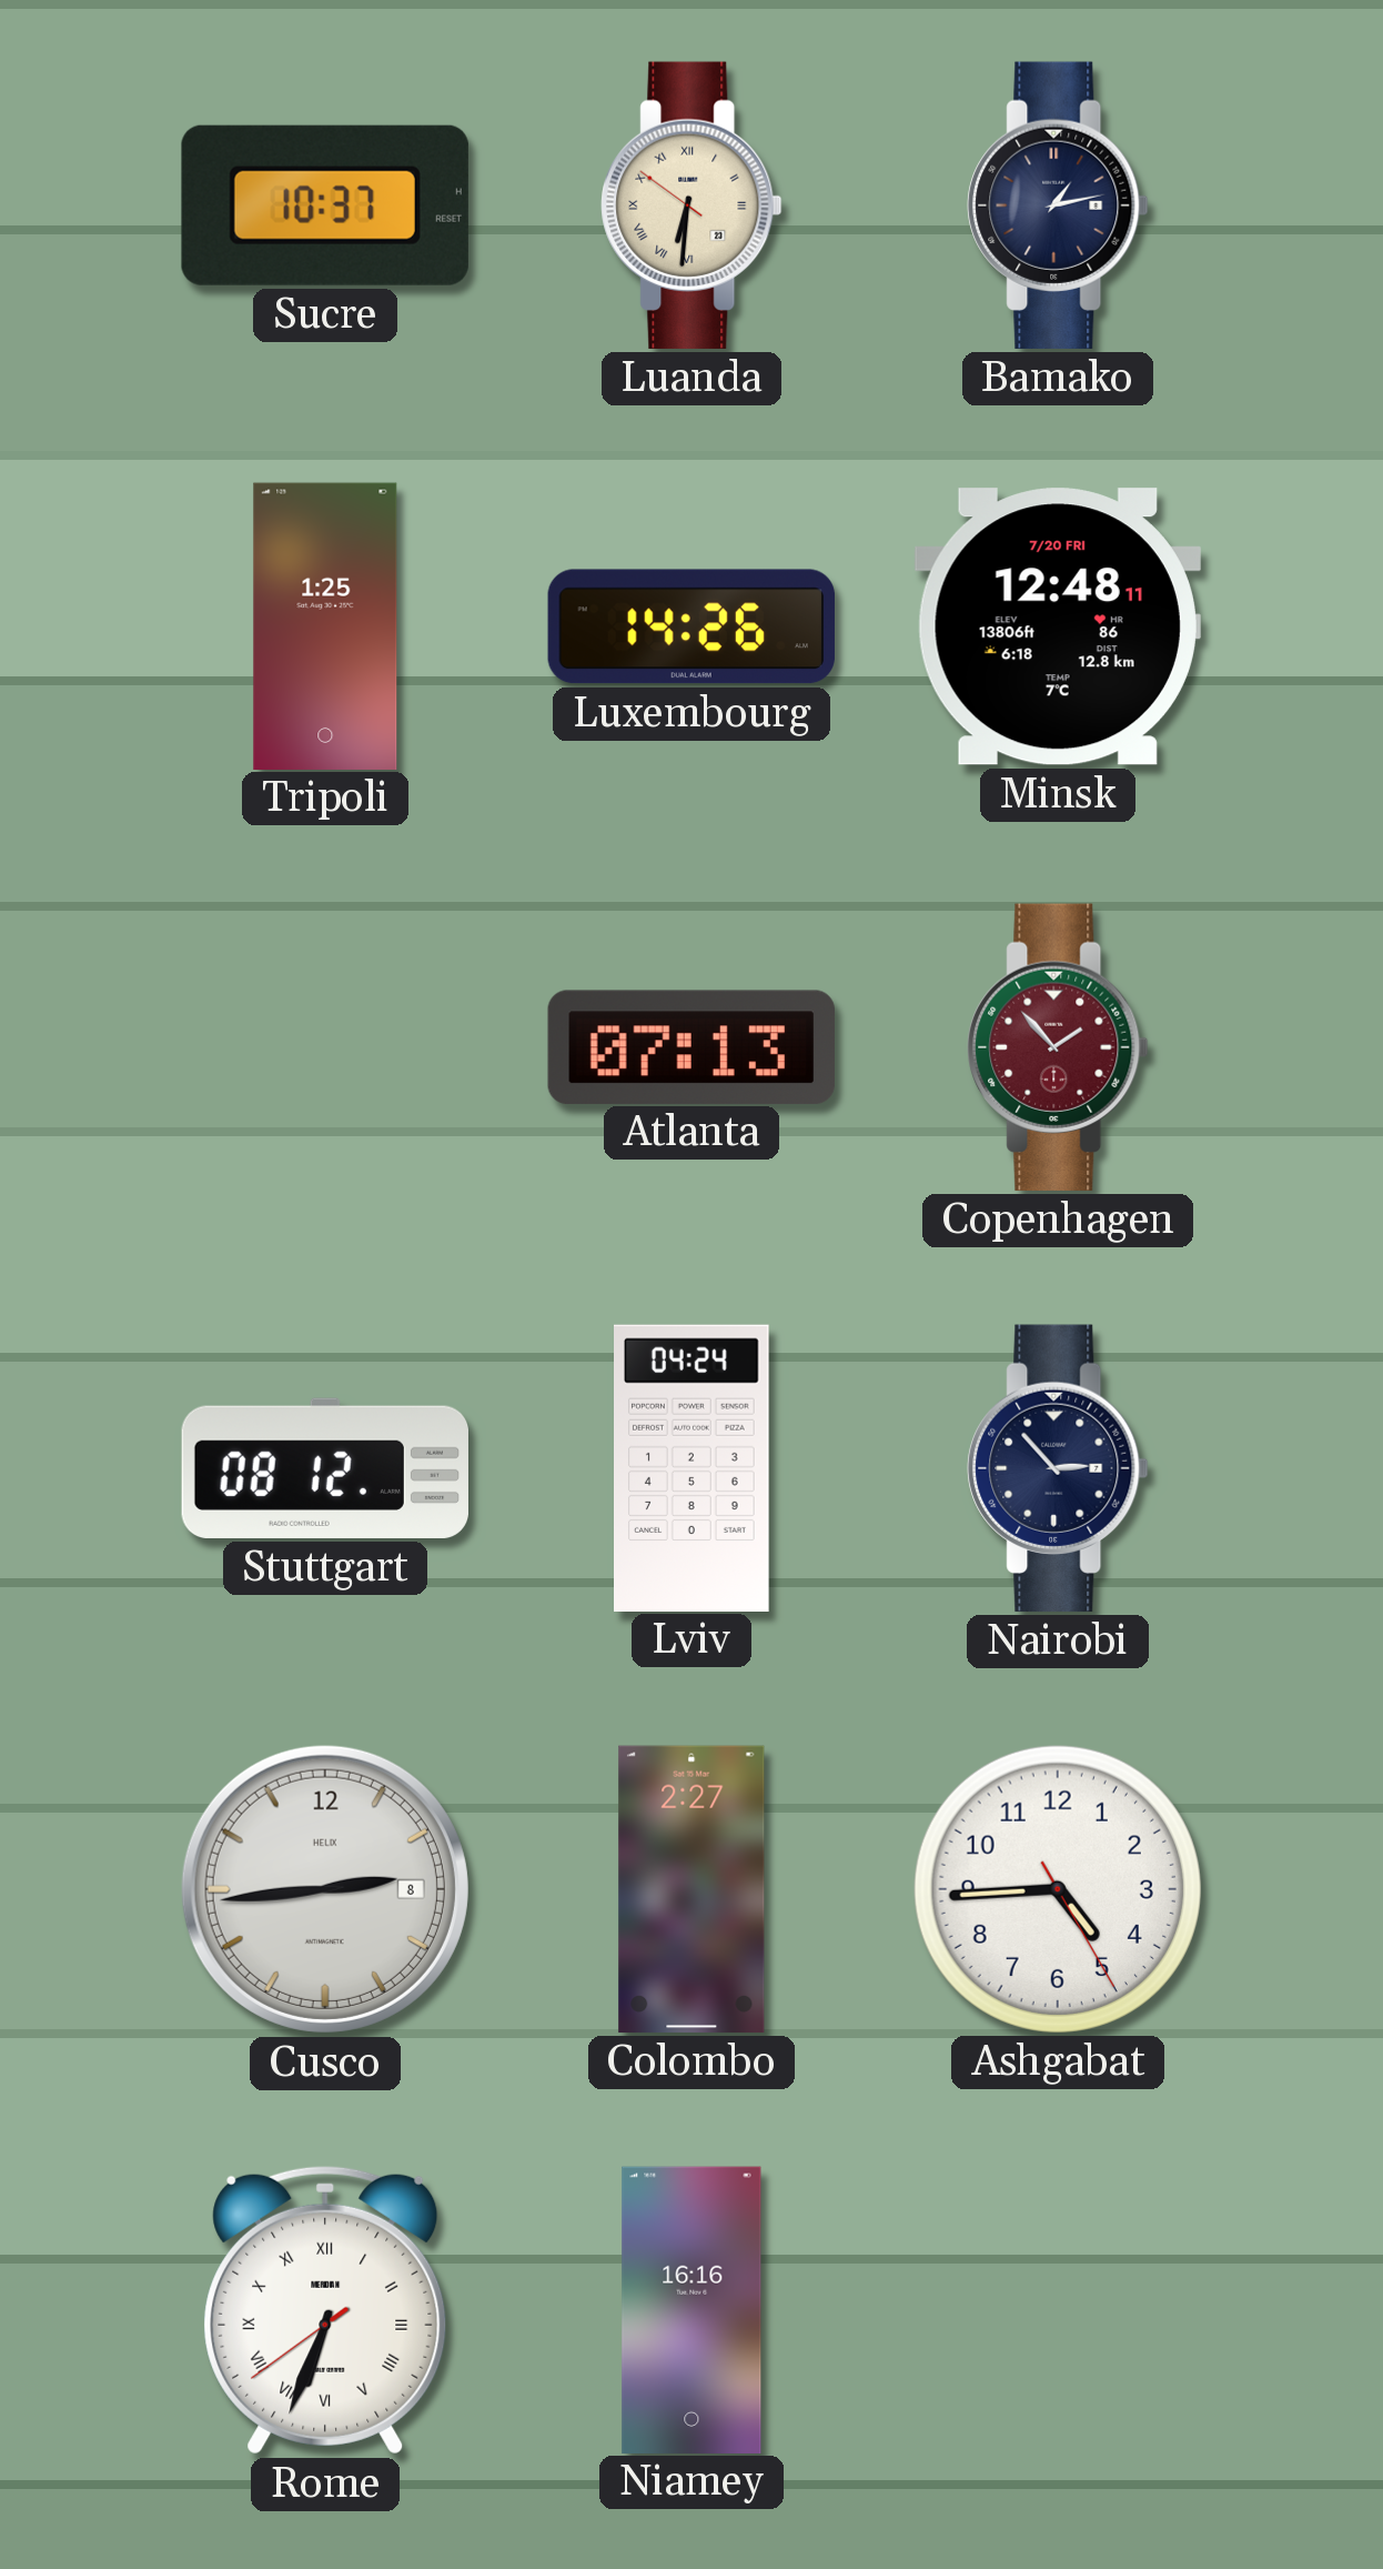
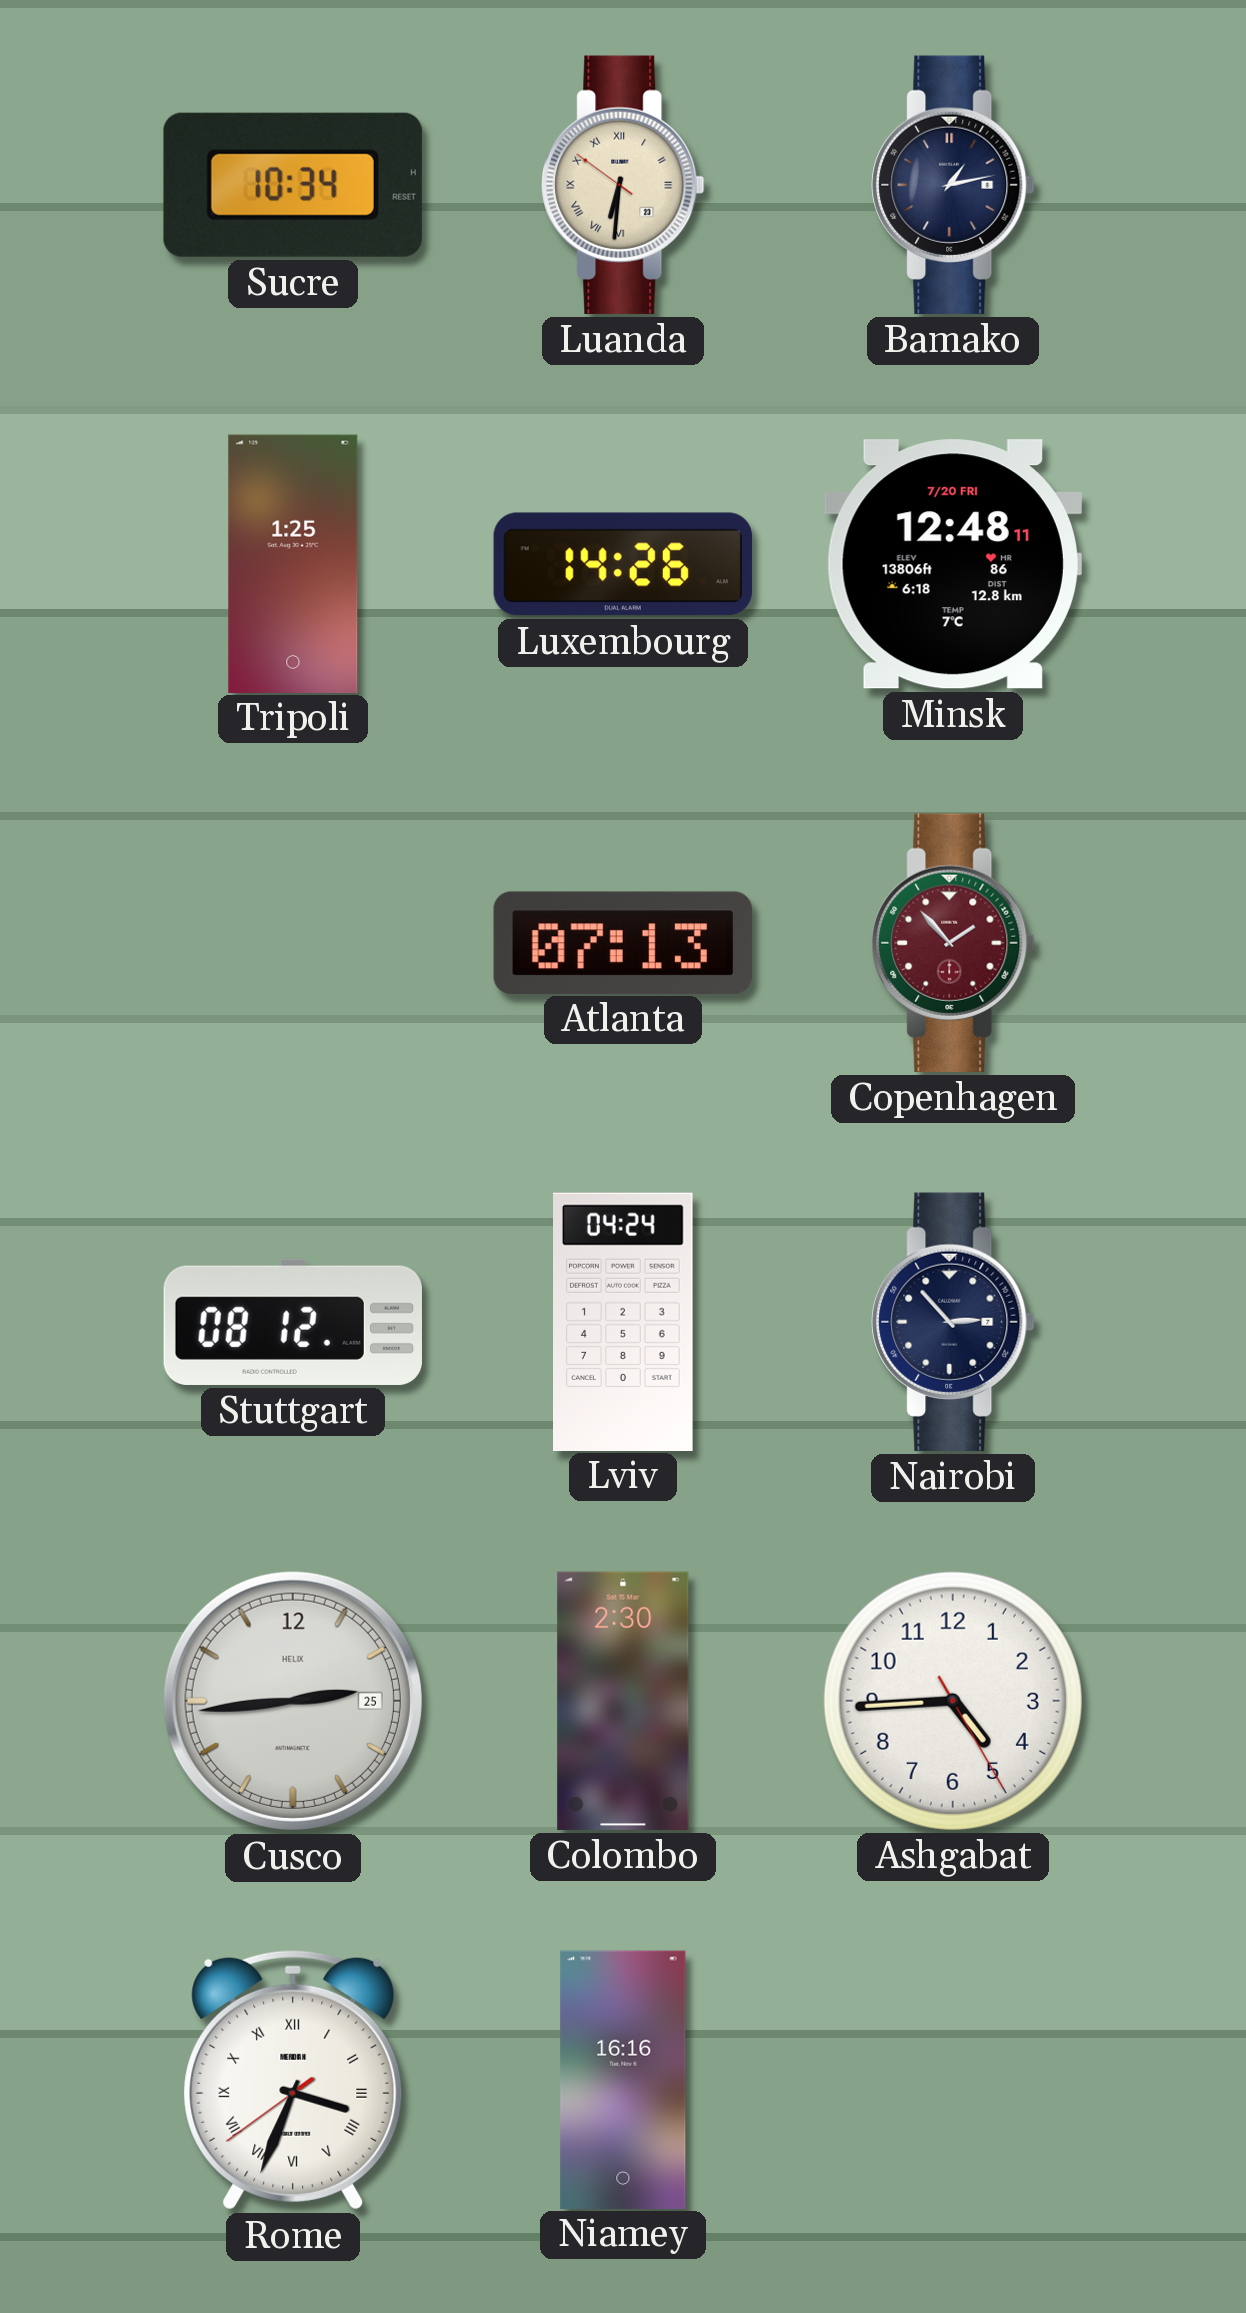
Sucre: 10:37 -> 10:34 (293, 185)
Cusco date: 8 -> 25 (293, 1701)
Colombo: 2:27 -> 2:30 (623, 1701)
Rome: 6:33 -> 3:33 (293, 2080)
